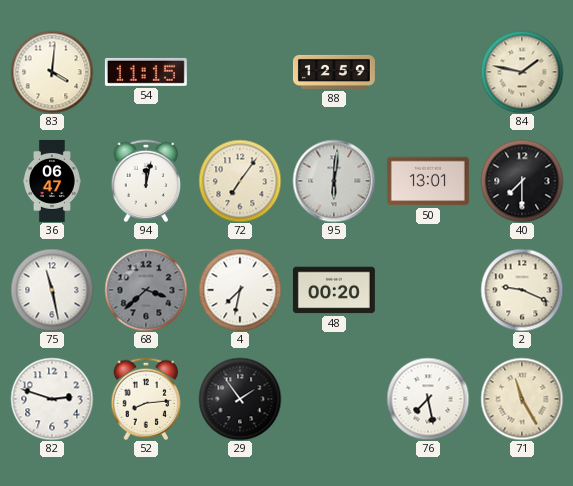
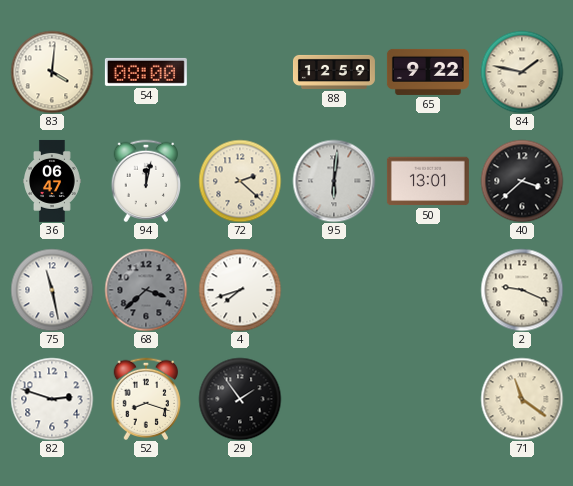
54: 11:15 -> 08:00 (146, 72)
65: none -> 9:22 (428, 72)
72: 7:06 -> 2:22 (240, 181)
40: 7:30 -> 3:38 (522, 181)
4: 7:32 -> 7:42 (240, 290)
48: 00:20 -> none (334, 290)
52: 8:14 -> 8:18 (146, 398)
76: 7:28 -> none (428, 399)
71: 11:25 -> 11:21 (522, 399)
